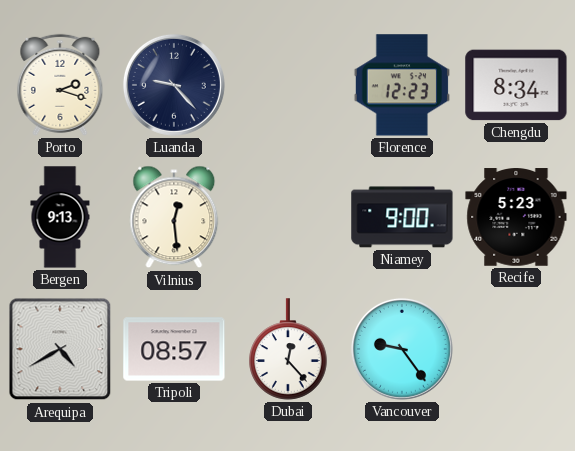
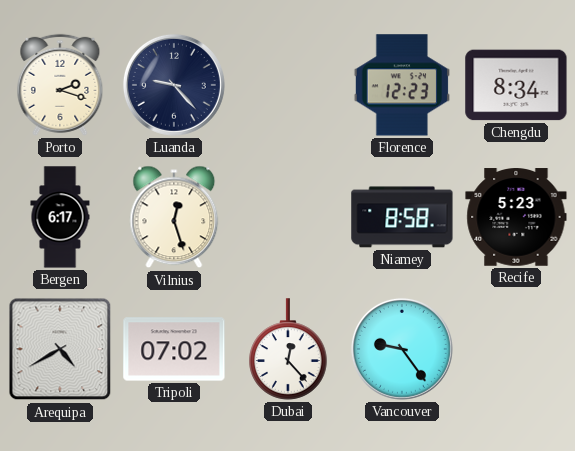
Bergen: 9:13 -> 6:17 (60, 217)
Vilnius: 12:29 -> 12:27 (174, 217)
Niamey: 9:00 -> 8:58 (402, 217)
Tripoli: 08:57 -> 07:02 (174, 349)
